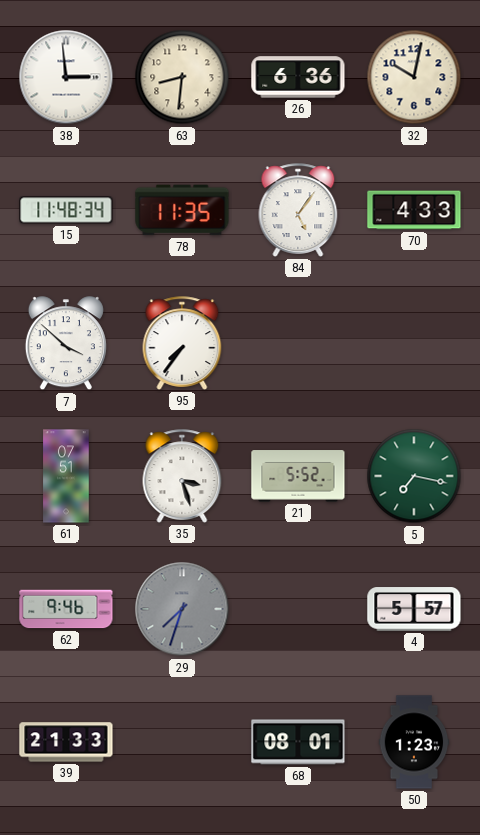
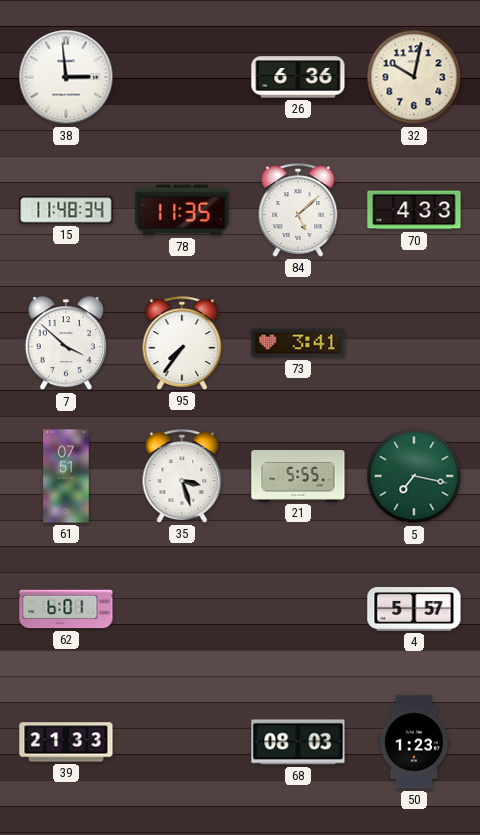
63: 8:31 -> none (182, 77)
84: 5:06 -> 5:08 (298, 210)
73: none -> 3:41 (298, 343)
21: 5:52 -> 5:55 (298, 476)
62: 9:46 -> 6:01 (66, 609)
29: 7:33 -> none (182, 609)
68: 08:01 -> 08:03 (298, 742)
